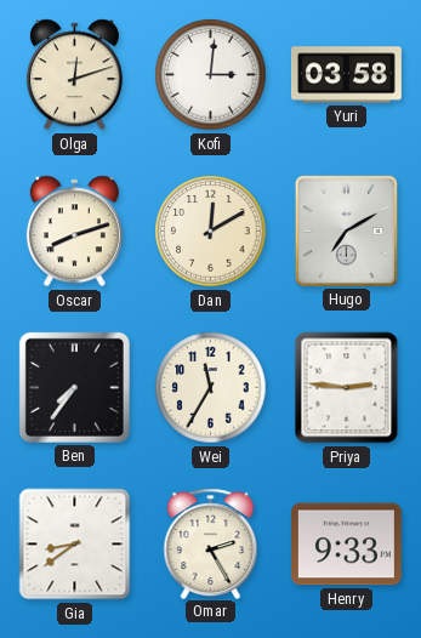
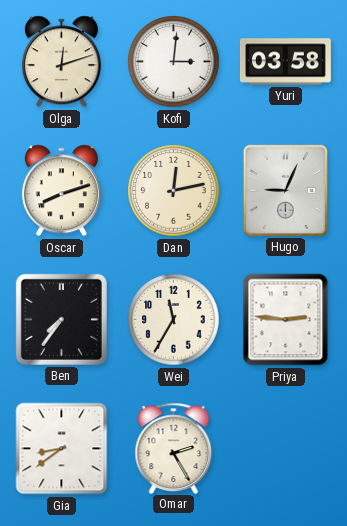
Dan: 12:10 -> 12:13 (174, 191)
Hugo: 7:10 -> 9:04 (285, 190)
Henry: 9:33 -> none (346, 545)
